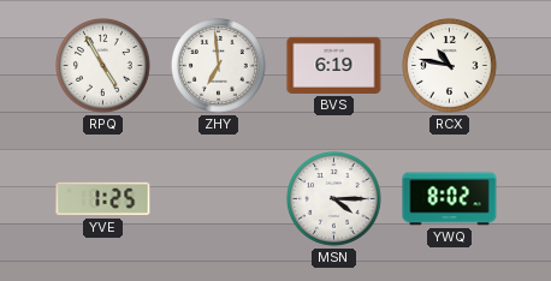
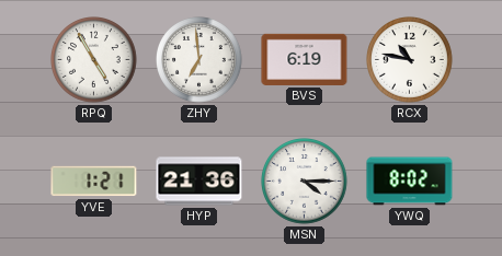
YVE: 1:25 -> 1:21 (94, 182)
HYP: none -> 21:36 (199, 182)
